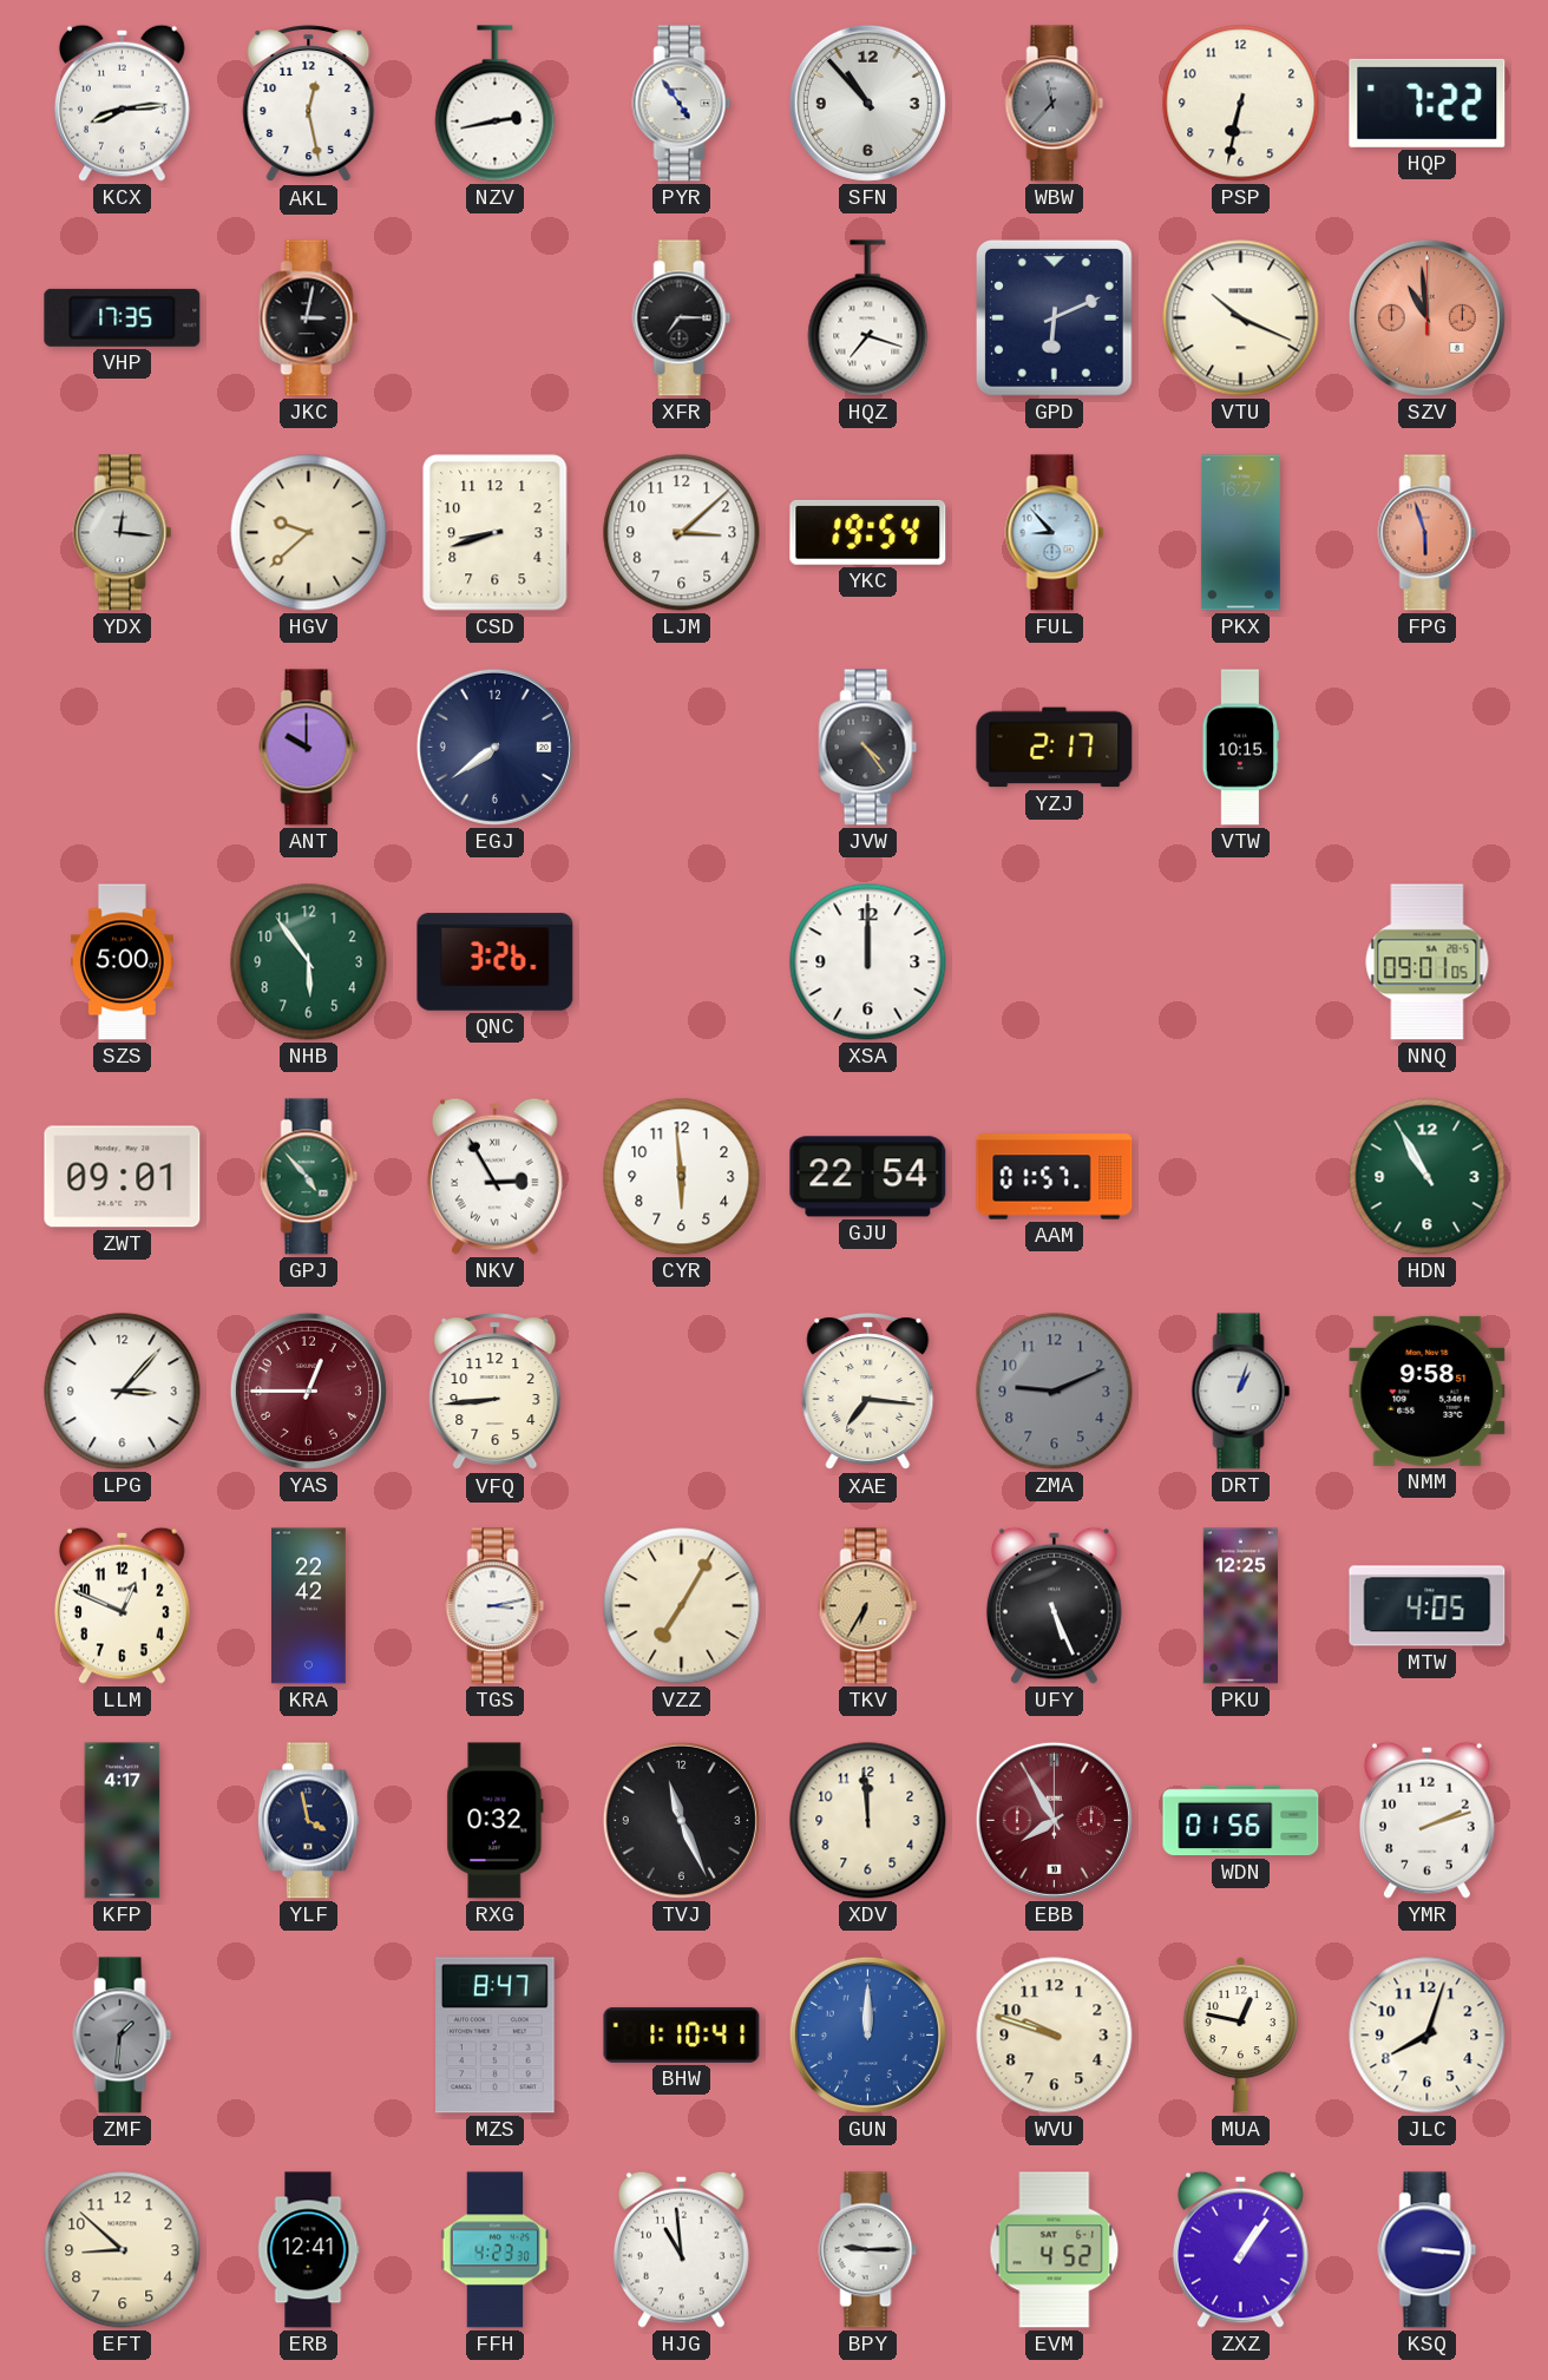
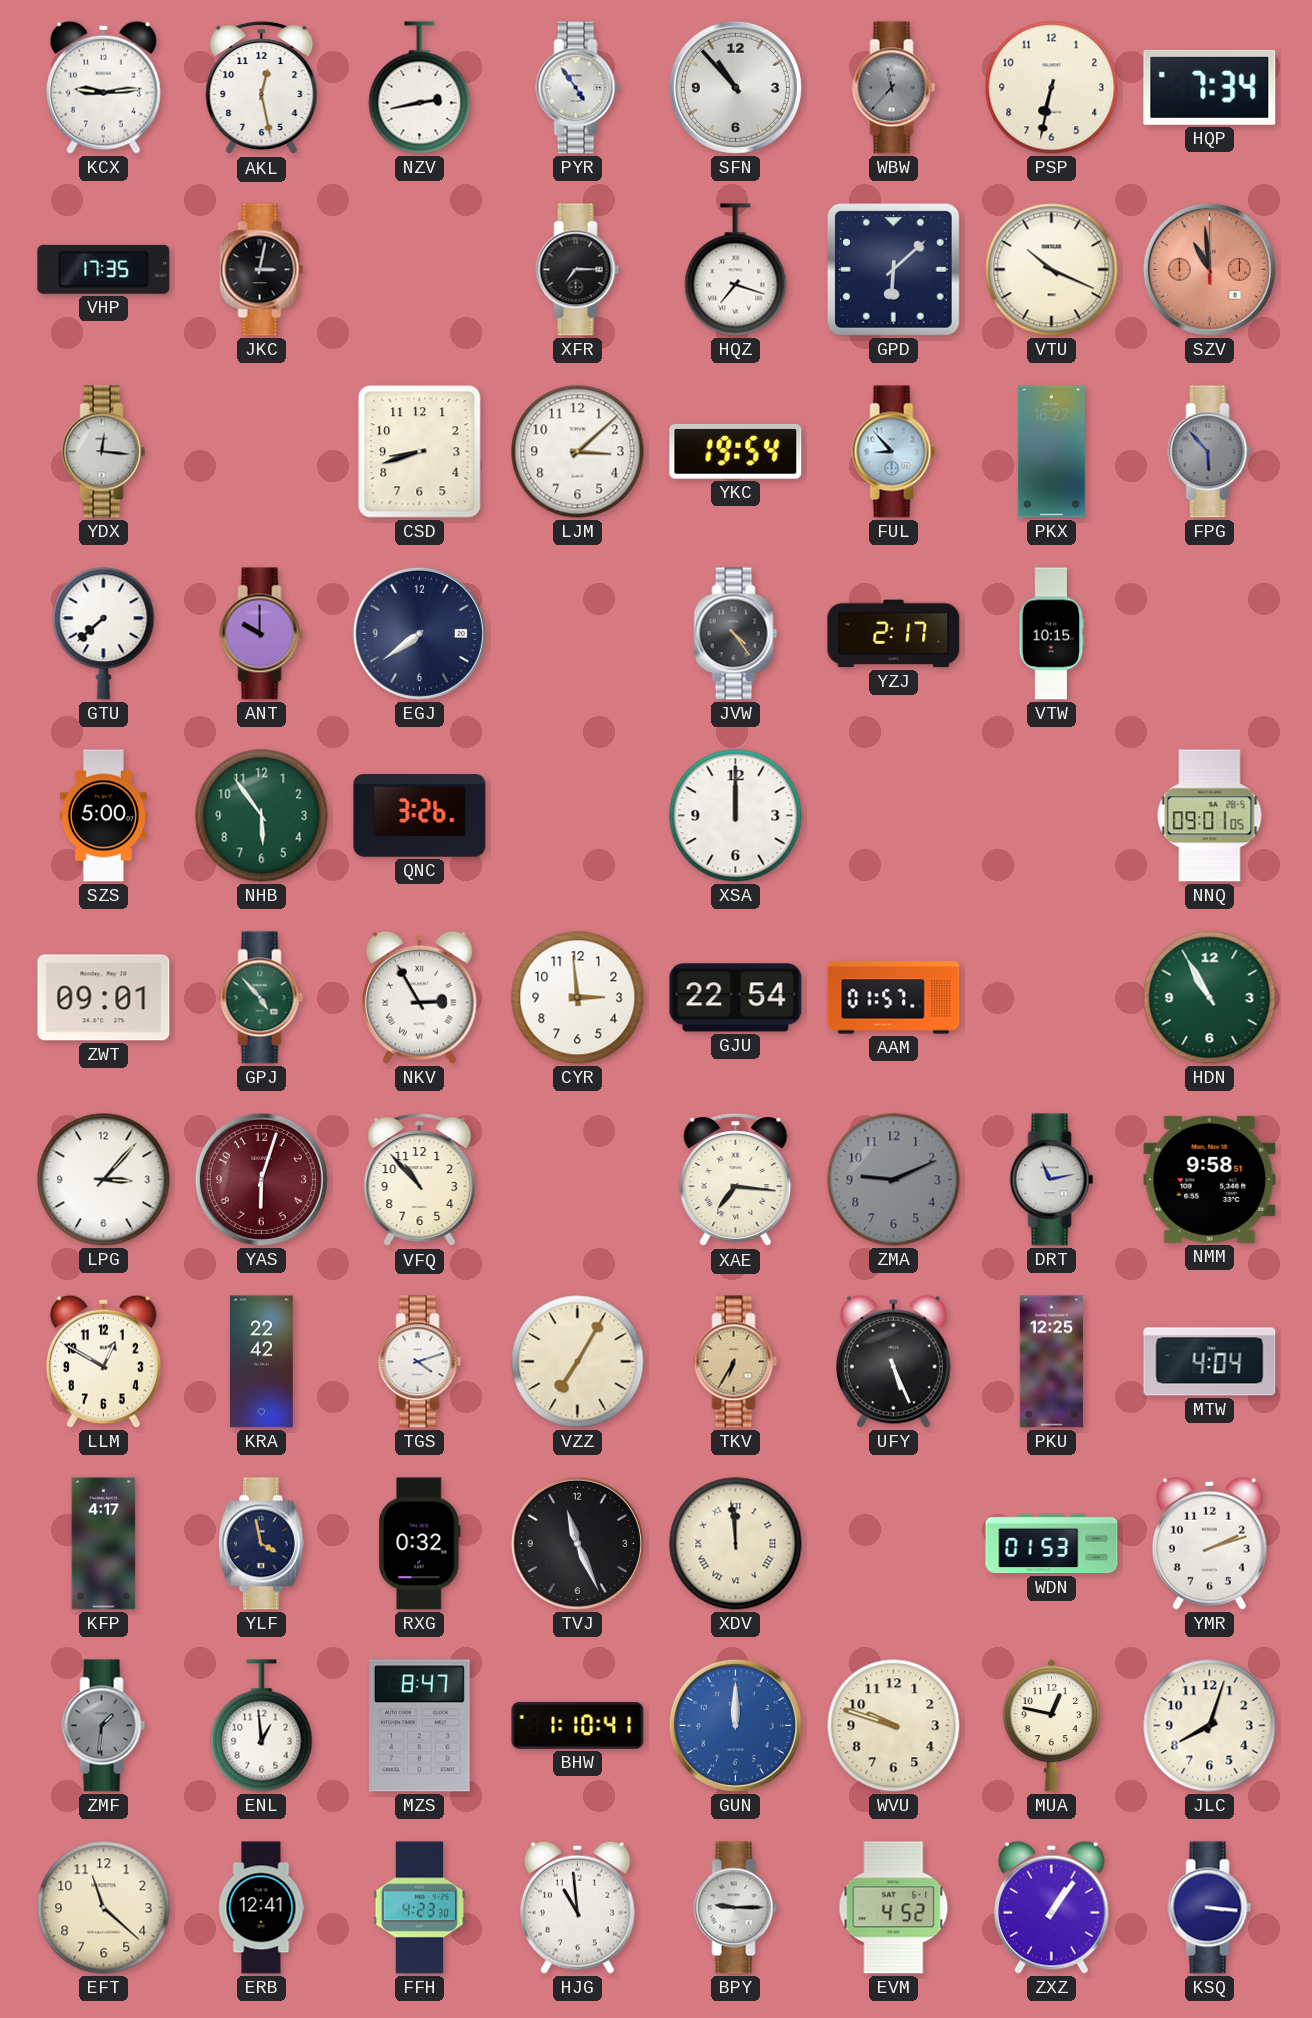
KCX: 8:14 -> 9:14 (103, 87)
HQP: 7:22 -> 7:34 (1210, 87)
GPD: 6:11 -> 6:08 (893, 269)
HGV: 9:38 -> none (309, 533)
FPG: 5:57 -> 5:53 (1210, 452)
FPG dial: salmon -> grey (1210, 452)
GTU: none -> 7:38 (104, 634)
CYR: 5:59 -> 2:59 (578, 998)
YAS: 12:45 -> 6:03 (261, 1179)
VFQ: 8:44 -> 10:53 (420, 1180)
DRT: 1:03 -> 11:13 (1052, 1180)
LLM: 12:49 -> 12:50 (103, 1361)
TGS: 3:13 -> 4:12 (420, 1362)
MTW: 4:05 -> 4:04 (1210, 1362)
XDV numerals: Arabic -> Roman (736, 1544)
EBB: 7:55 -> none (1054, 1820)
WDN: 01:56 -> 01:53 (1052, 1544)
ENL: none -> 12:59 (262, 1726)
EFT: 8:52 -> 11:22 (104, 1908)
